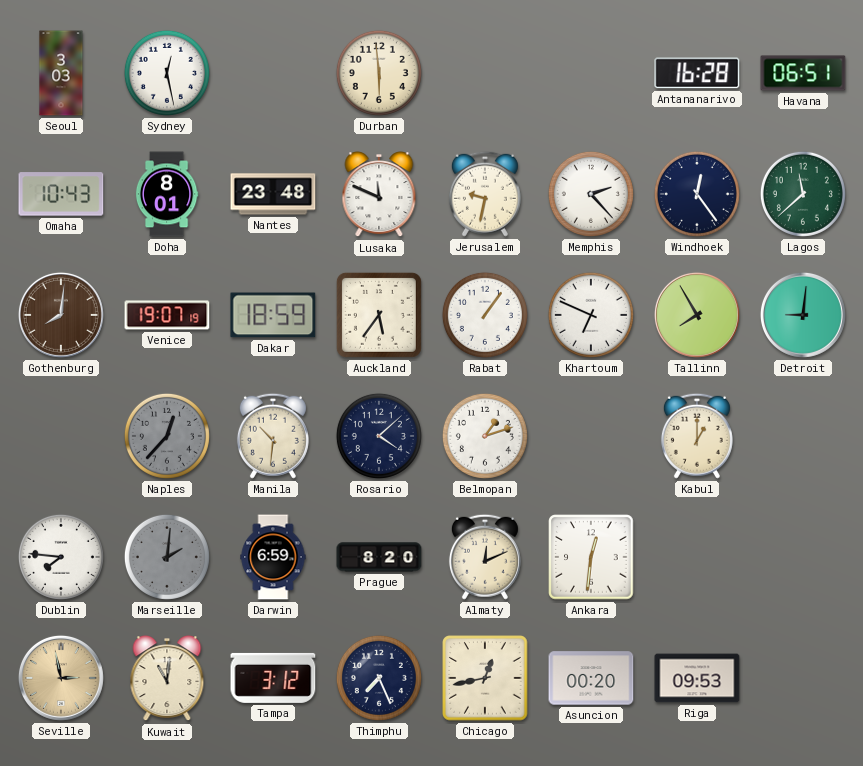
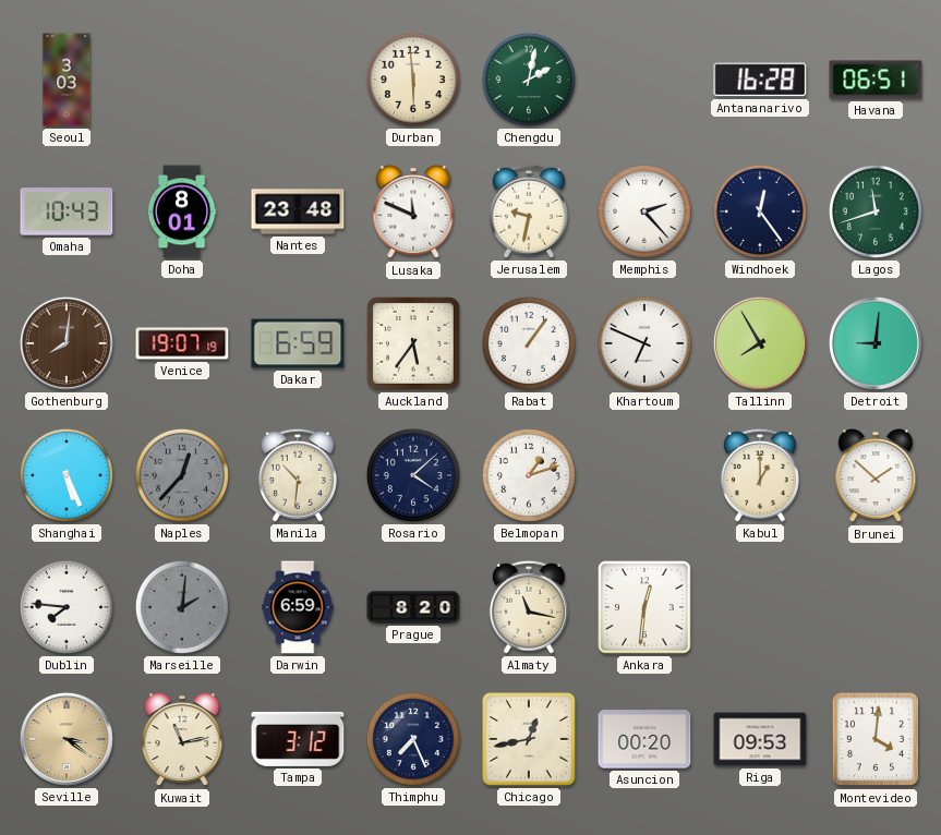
Sydney: 12:28 -> none (167, 73)
Chengdu: none -> 2:02 (529, 80)
Lagos: 11:38 -> 11:42 (876, 211)
Dakar: 18:59 -> 6:59 (298, 343)
Shanghai: none -> 5:26 (67, 475)
Brunei: none -> 1:52 (876, 476)
Almaty: 12:11 -> 11:17 (529, 607)
Seville: 2:58 -> 3:21 (67, 739)
Kuwait: 11:01 -> 11:13 (182, 740)
Montevideo: none -> 4:01 (876, 739)
